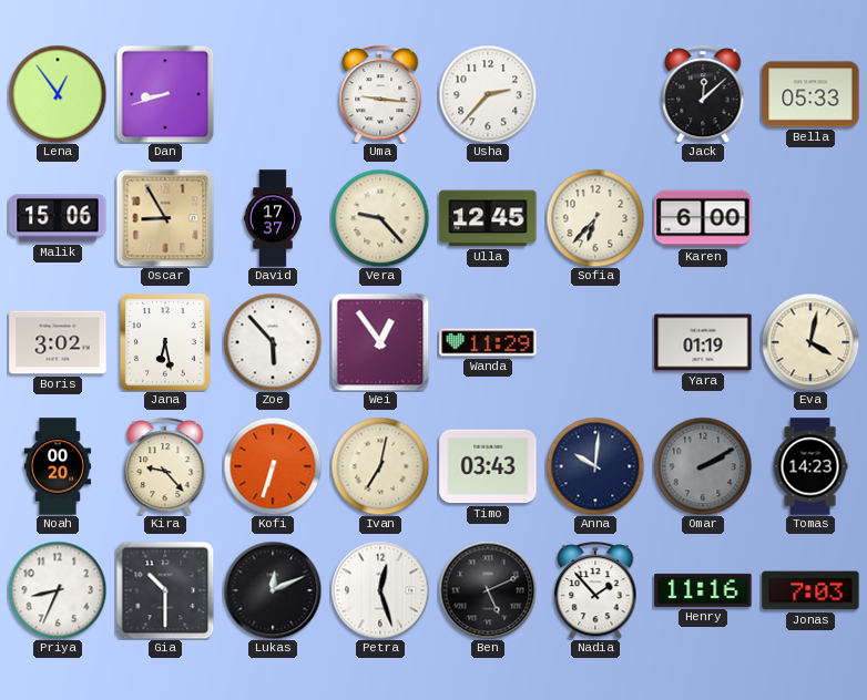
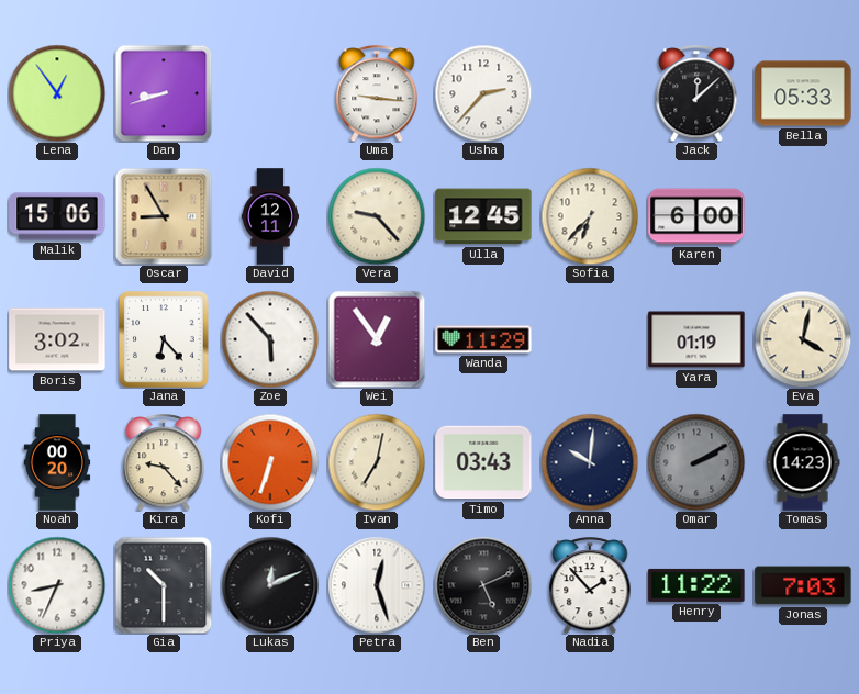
David: 17:37 -> 12:11 (269, 216)
Jana: 6:28 -> 6:23 (164, 339)
Henry: 11:16 -> 11:22 (696, 585)
